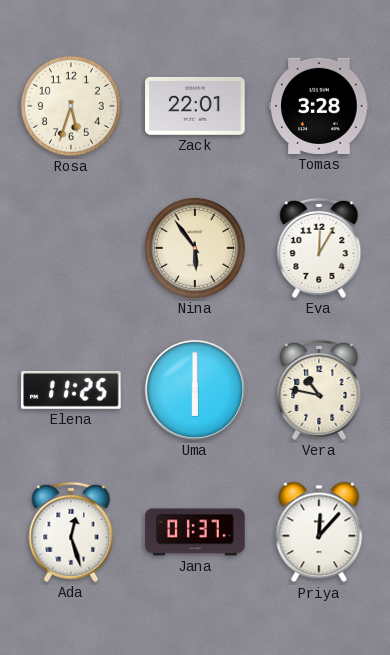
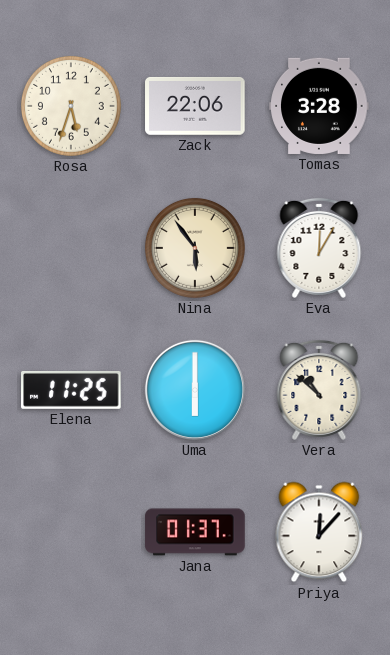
Zack: 22:01 -> 22:06 (195, 106)
Vera: 10:47 -> 10:52 (319, 390)
Ada: 12:27 -> none (71, 532)
